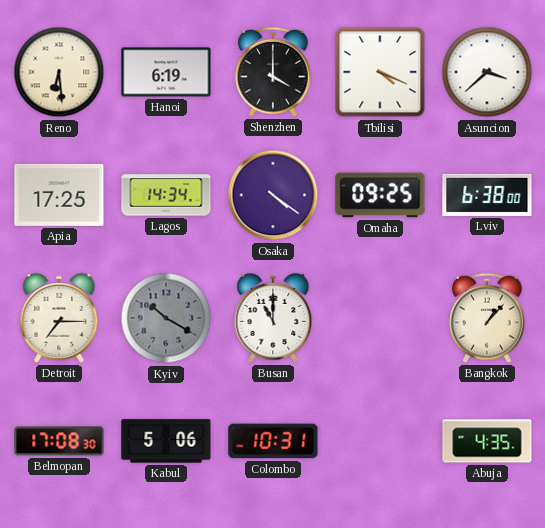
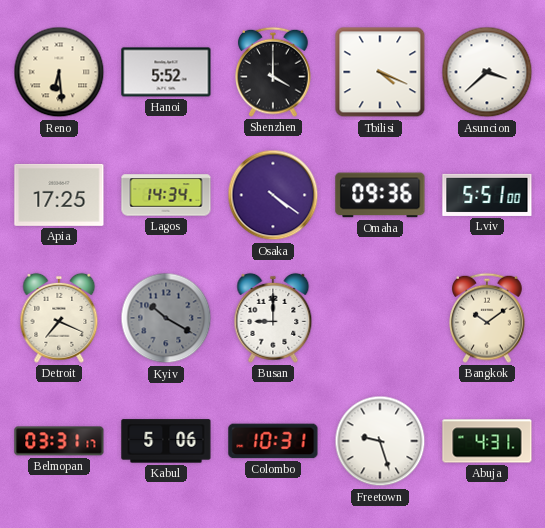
Hanoi: 6:19 -> 5:52 (166, 72)
Omaha: 09:25 -> 09:36 (380, 195)
Lviv: 6:38 -> 5:51 (487, 195)
Detroit: 7:15 -> 7:19 (59, 318)
Busan: 11:00 -> 9:00 (273, 318)
Bangkok: 1:07 -> 10:09 (487, 318)
Belmopan: 17:08 -> 03:31 (59, 441)
Freetown: none -> 9:27 (380, 441)
Abuja: 4:35 -> 4:31 (487, 441)
